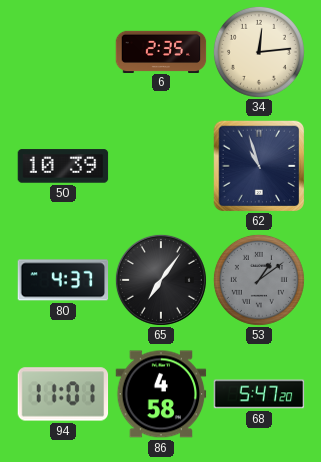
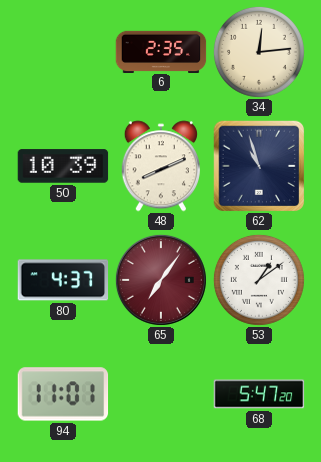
48: none -> 8:11 (161, 166)
65 dial: black -> burgundy (161, 280)
53 dial: grey -> white (259, 280)
86: 4:58 -> none (161, 394)
